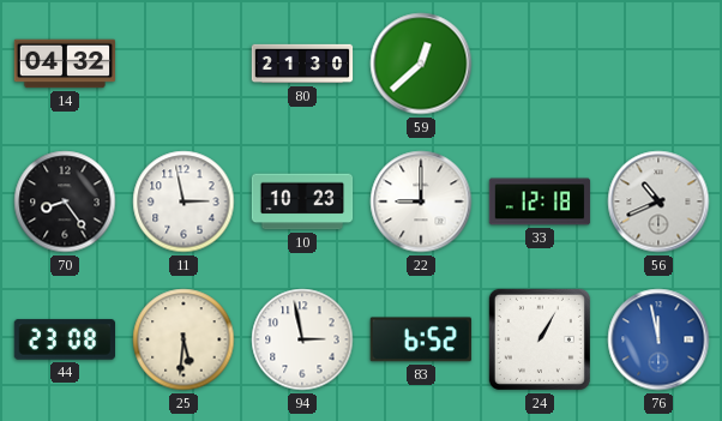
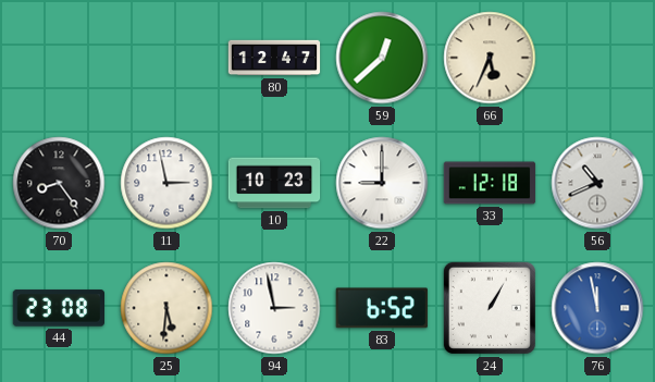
14: 04:32 -> none (65, 64)
80: 21:30 -> 12:47 (274, 58)
66: none -> 5:34 (490, 58)
